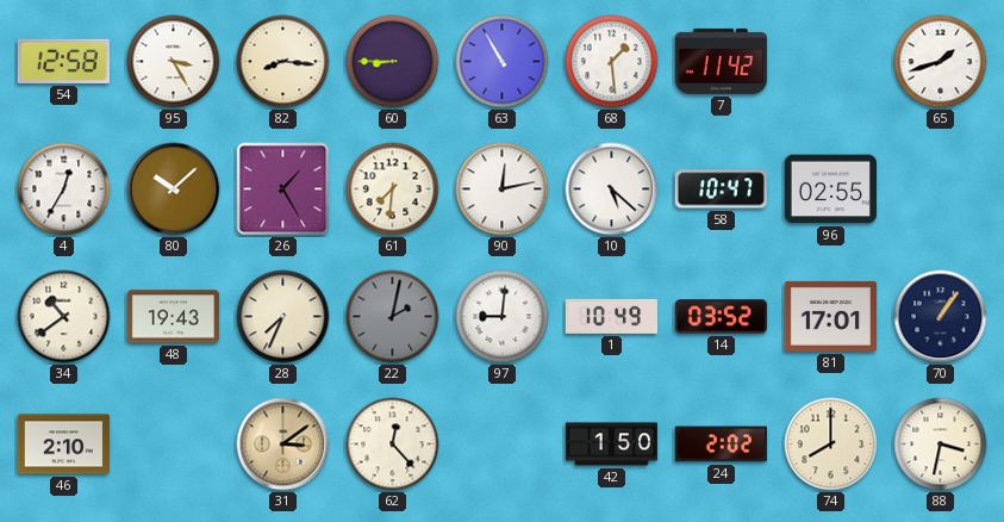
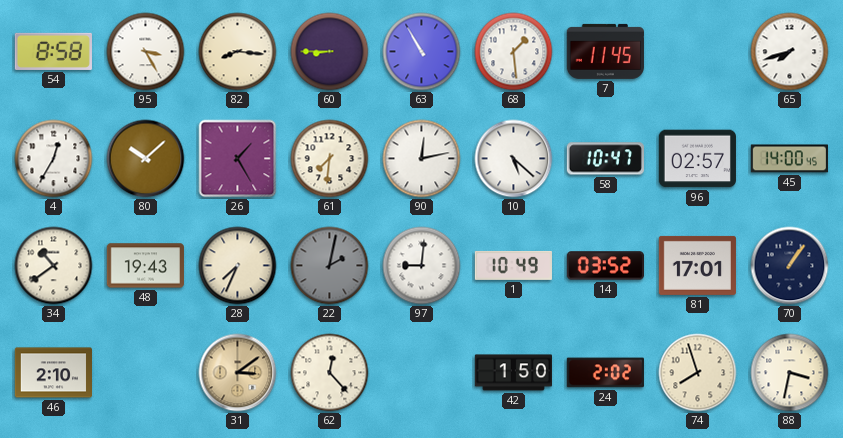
54: 12:58 -> 8:58 (53, 51)
7: 11:42 -> 11:45 (605, 51)
65: 1:42 -> 7:42 (790, 52)
96: 02:55 -> 02:57 (697, 159)
45: none -> 14:00 (789, 159)
74: 8:00 -> 7:57 (698, 373)
